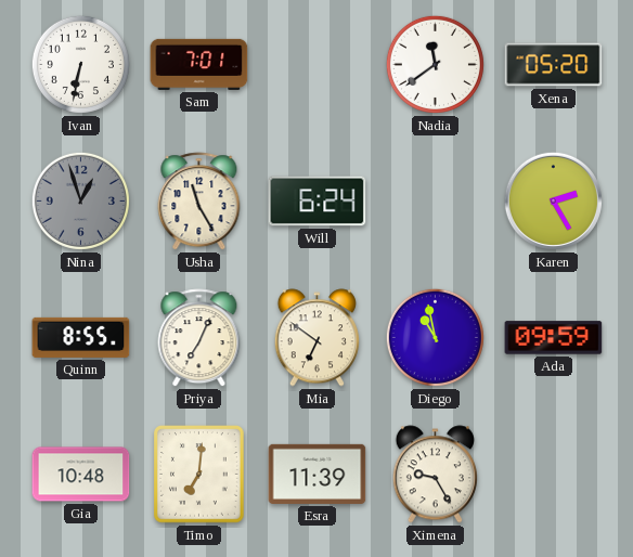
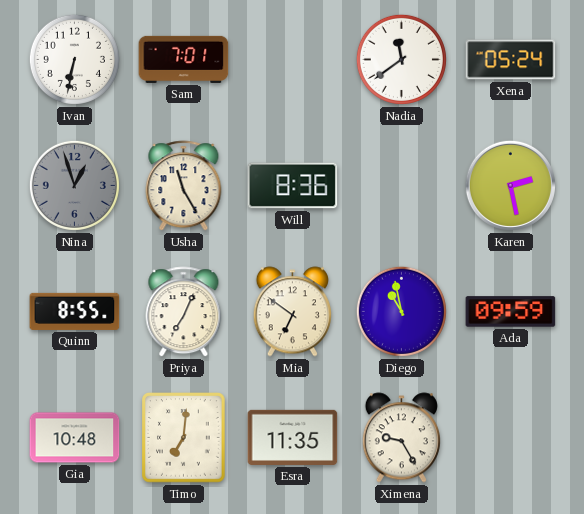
Xena: 05:20 -> 05:24 (511, 60)
Will: 6:24 -> 8:36 (293, 186)
Karen: 2:25 -> 2:28 (510, 185)
Esra: 11:39 -> 11:35 (293, 437)
